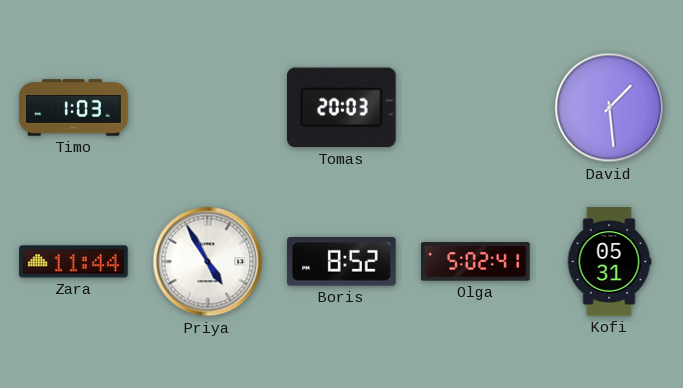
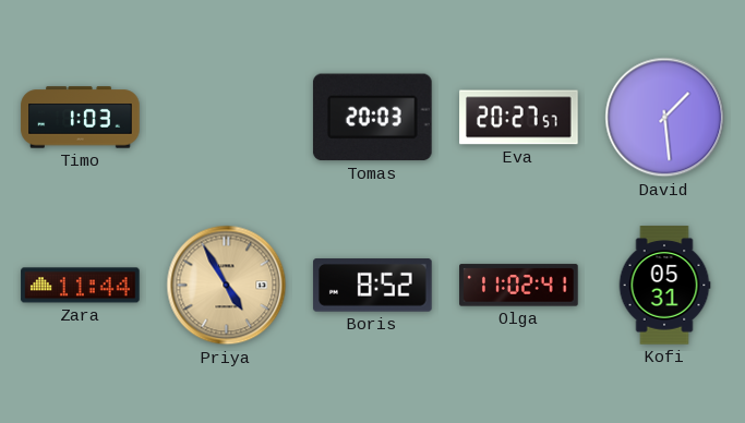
Eva: none -> 20:27 (519, 118)
Priya dial: white -> champagne (227, 286)
Olga: 5:02 -> 11:02 (519, 286)
